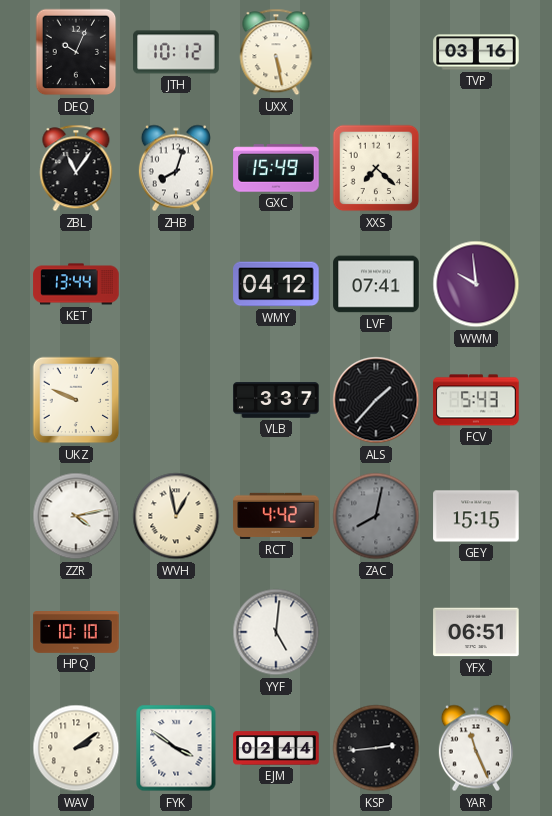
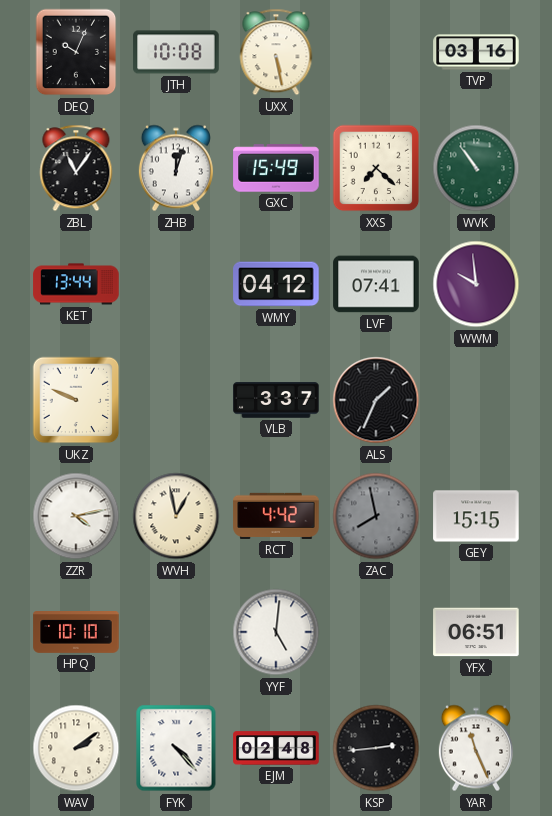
JTH: 10:12 -> 10:08 (176, 52)
ZHB: 8:03 -> 12:03 (176, 168)
WVK: none -> 10:54 (476, 168)
ALS: 1:37 -> 1:34 (376, 400)
FCV: 5:43 -> none (476, 400)
ZAC: 8:02 -> 7:58 (376, 516)
FYK: 3:51 -> 4:23 (176, 748)
EJM: 02:44 -> 02:48 (276, 748)
